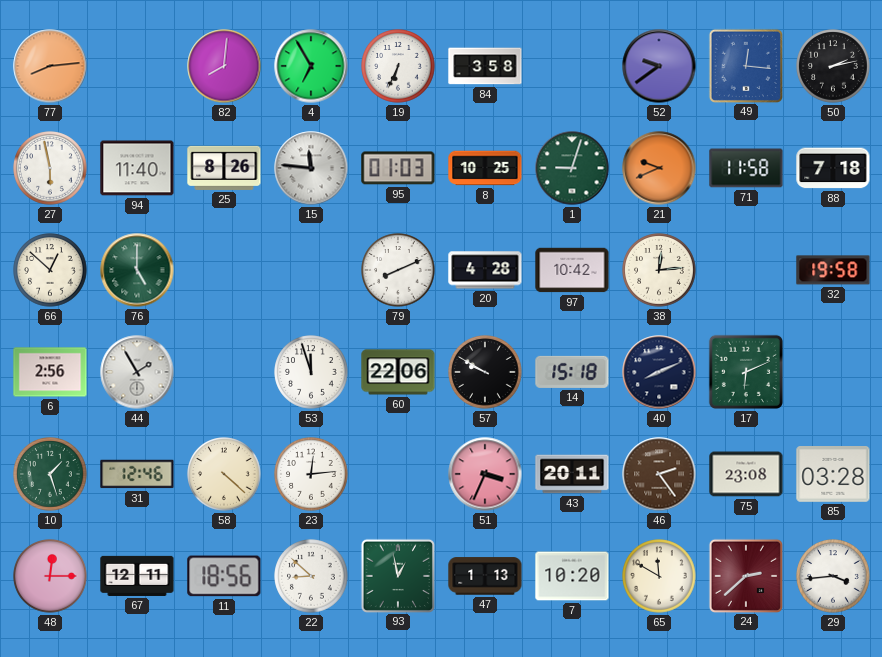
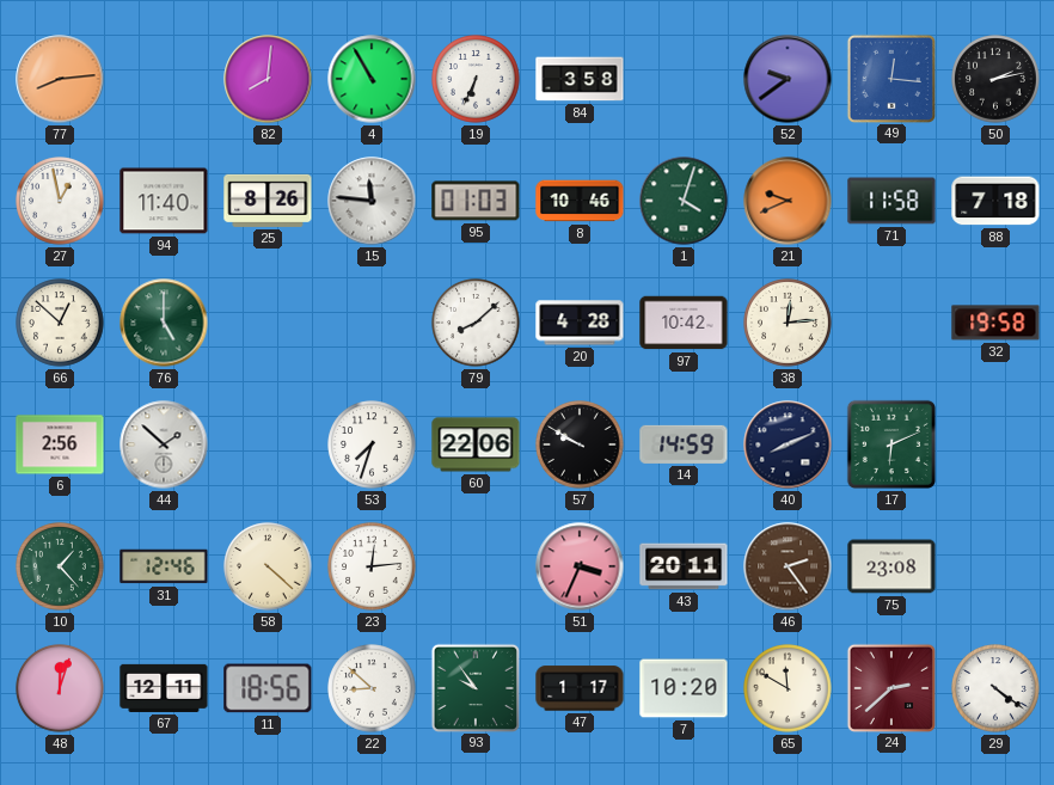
4: 6:55 -> 10:55 (372, 79)
27: 5:58 -> 12:58 (60, 201)
8: 10:25 -> 10:46 (580, 201)
1: 9:03 -> 4:03 (684, 201)
79: 8:11 -> 8:08 (476, 323)
44: 1:55 -> 1:52 (164, 444)
53: 11:57 -> 7:33 (372, 444)
14: 15:18 -> 14:59 (684, 444)
10: 1:27 -> 1:23 (60, 566)
85: 03:28 -> none (833, 475)
48: 12:15 -> 12:03 (60, 688)
93: 12:58 -> 9:54 (474, 687)
47: 1:13 -> 1:17 (580, 688)
29: 3:44 -> 4:21 (995, 688)
